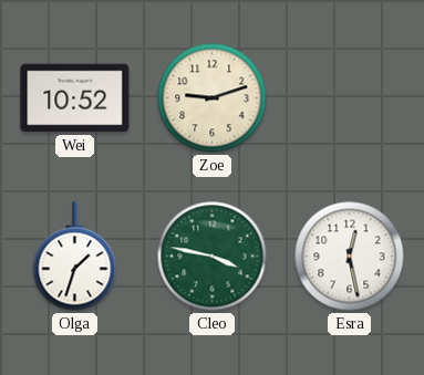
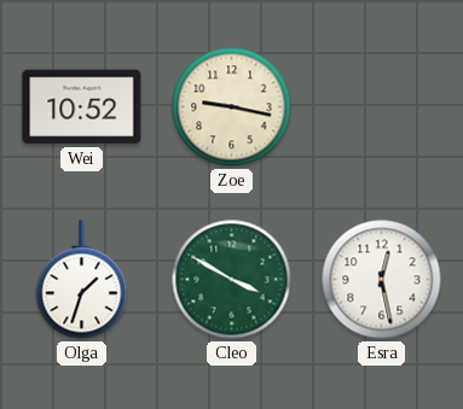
Zoe: 9:12 -> 9:17 (232, 107)
Cleo: 3:47 -> 3:50 (232, 280)
